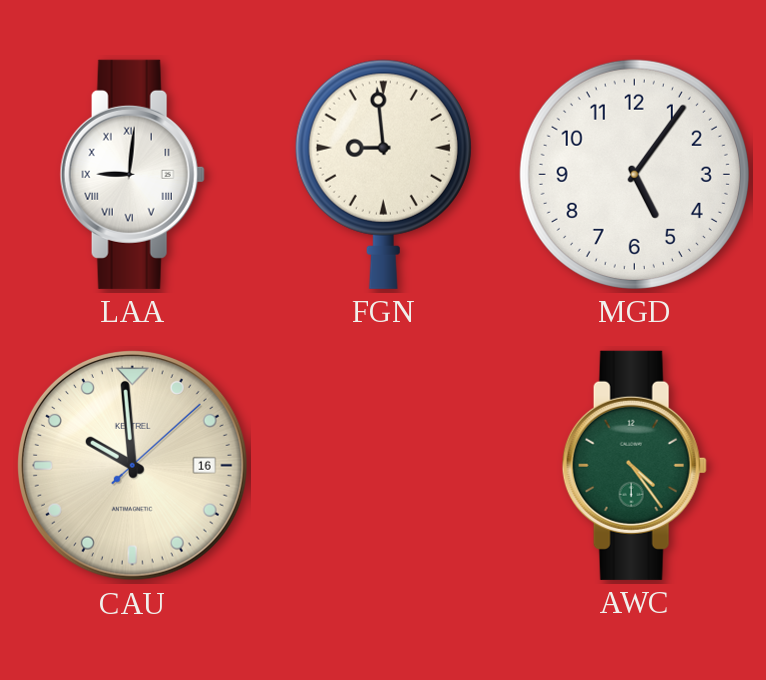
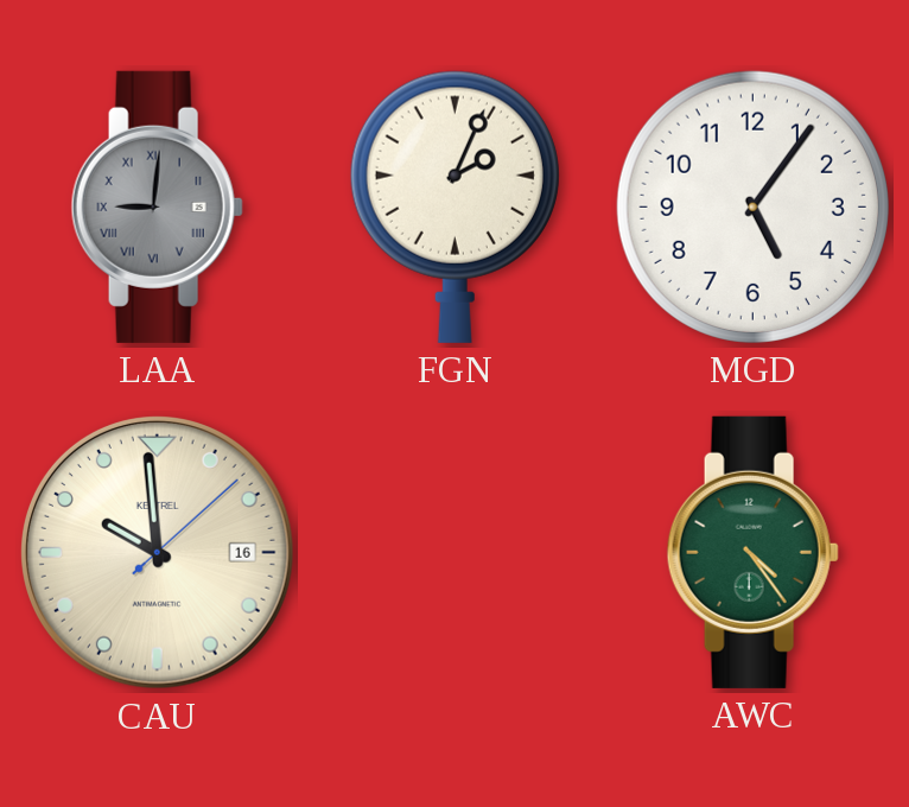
LAA dial: white -> grey (157, 206)
FGN: 8:59 -> 2:04 (454, 206)
